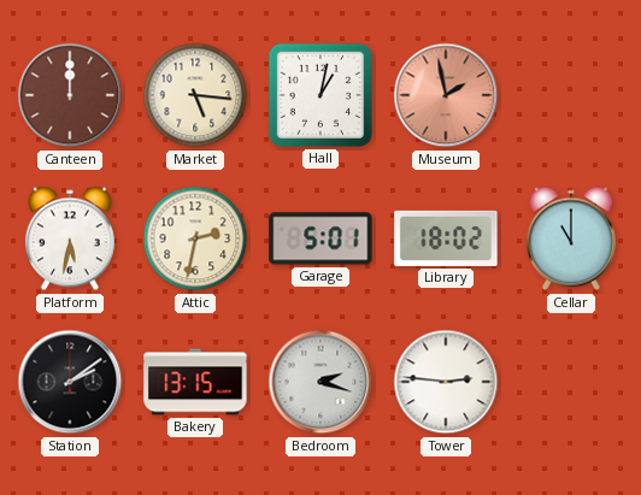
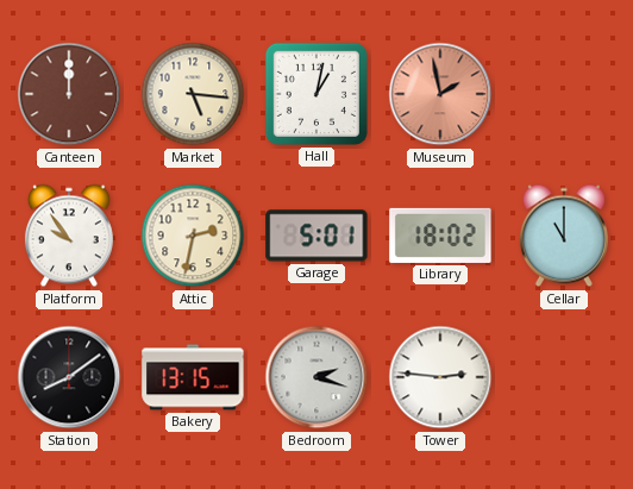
Platform: 5:32 -> 9:54 (69, 236)
Station: 2:09 -> 8:09 (69, 377)
